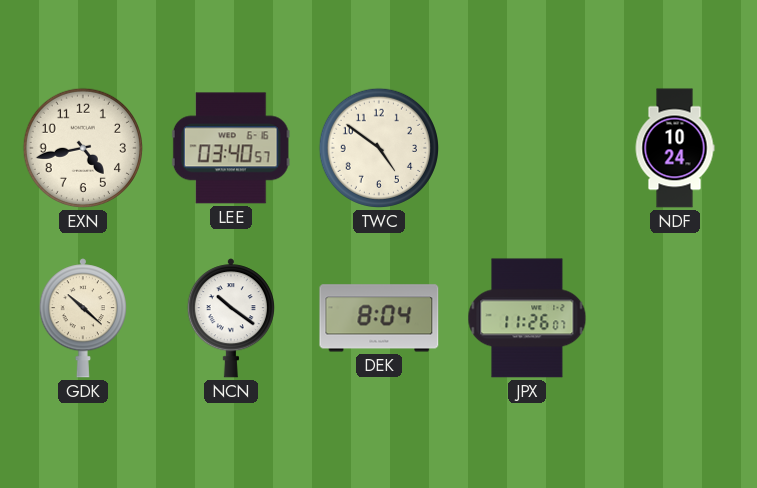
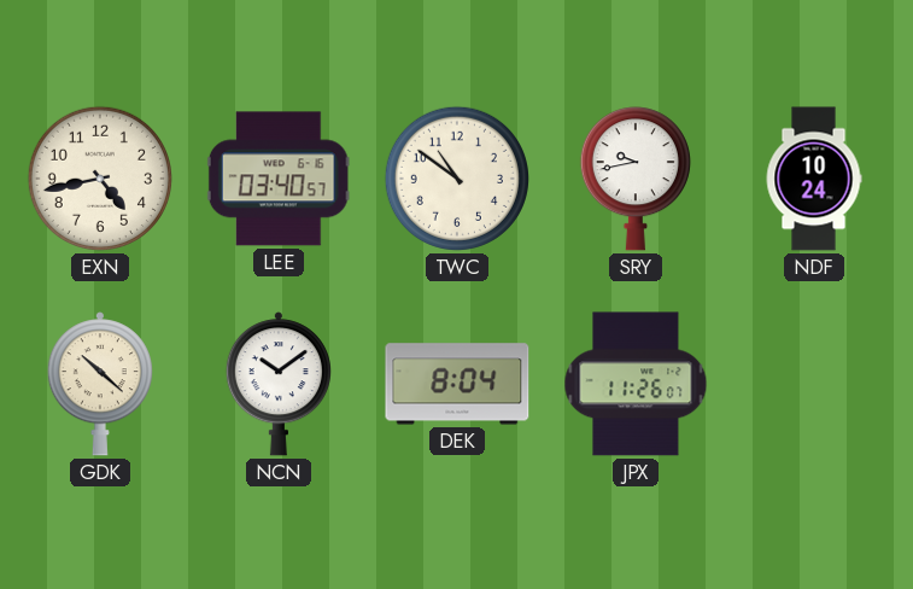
TWC: 4:51 -> 10:51 (457, 179)
SRY: none -> 9:43 (636, 179)
NCN: 10:21 -> 10:09 (279, 384)
